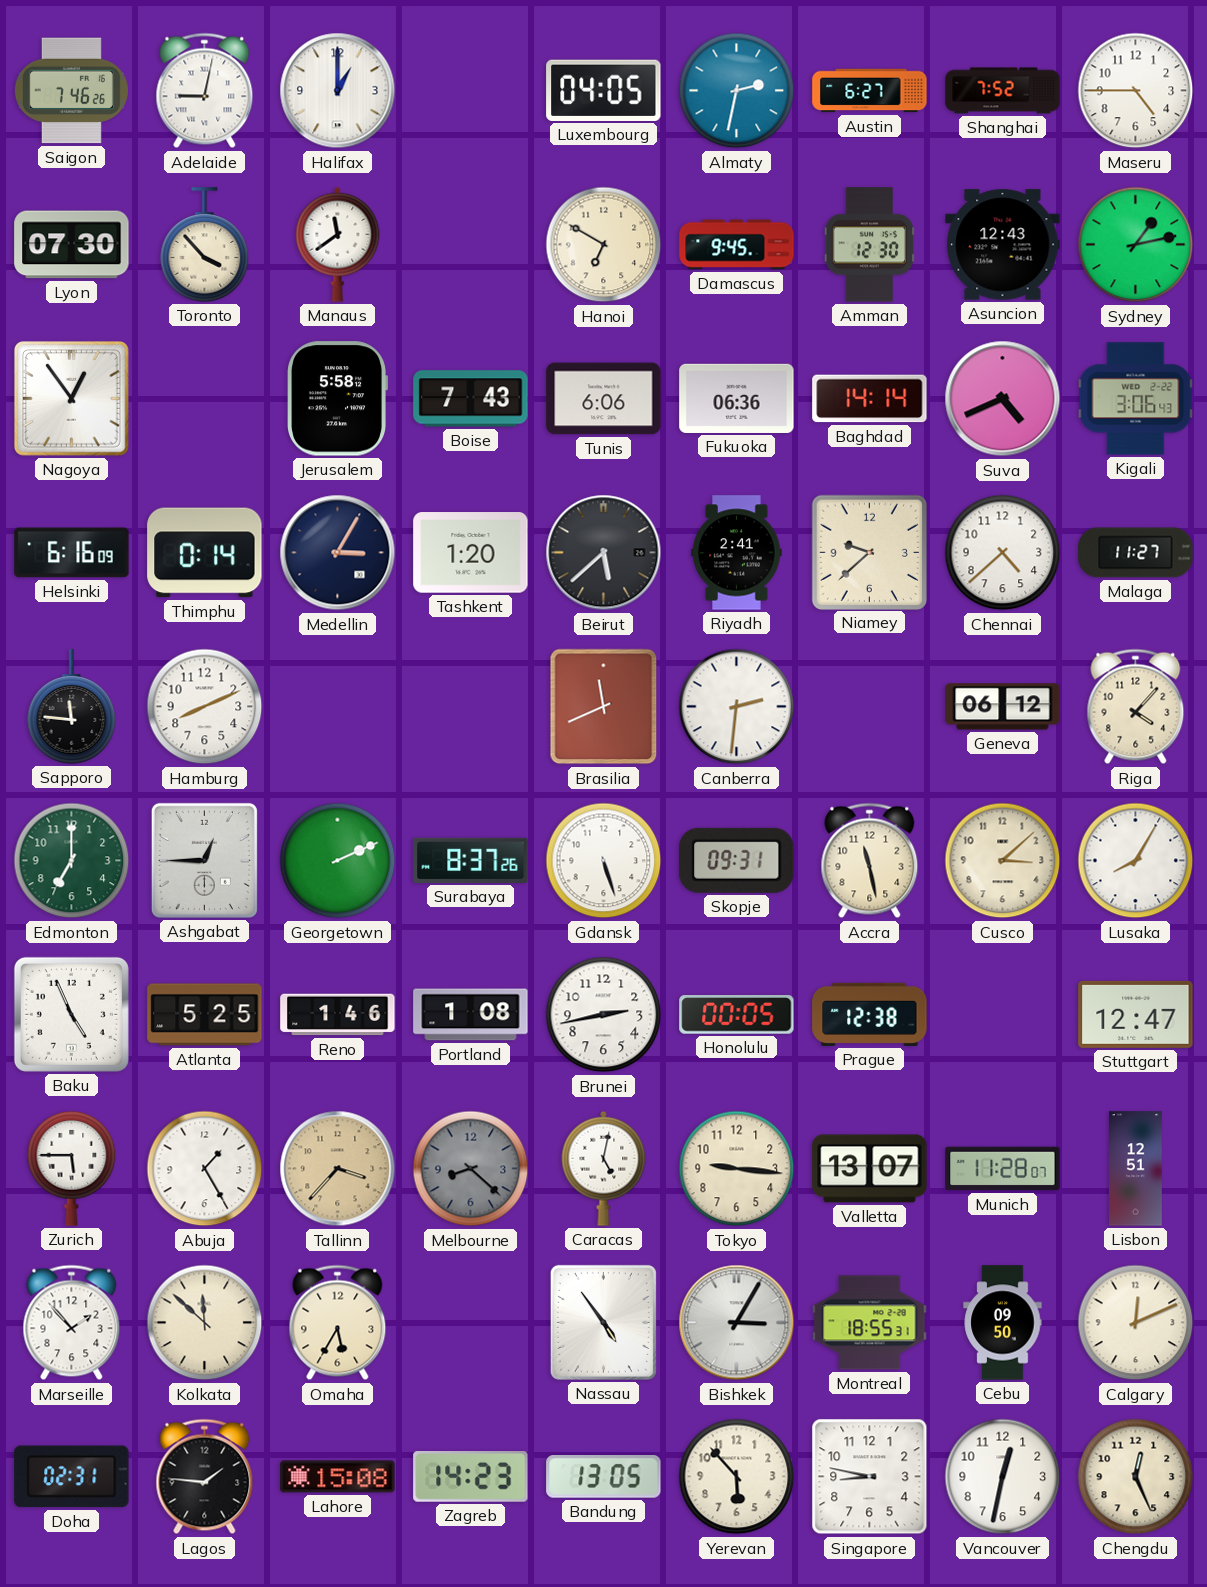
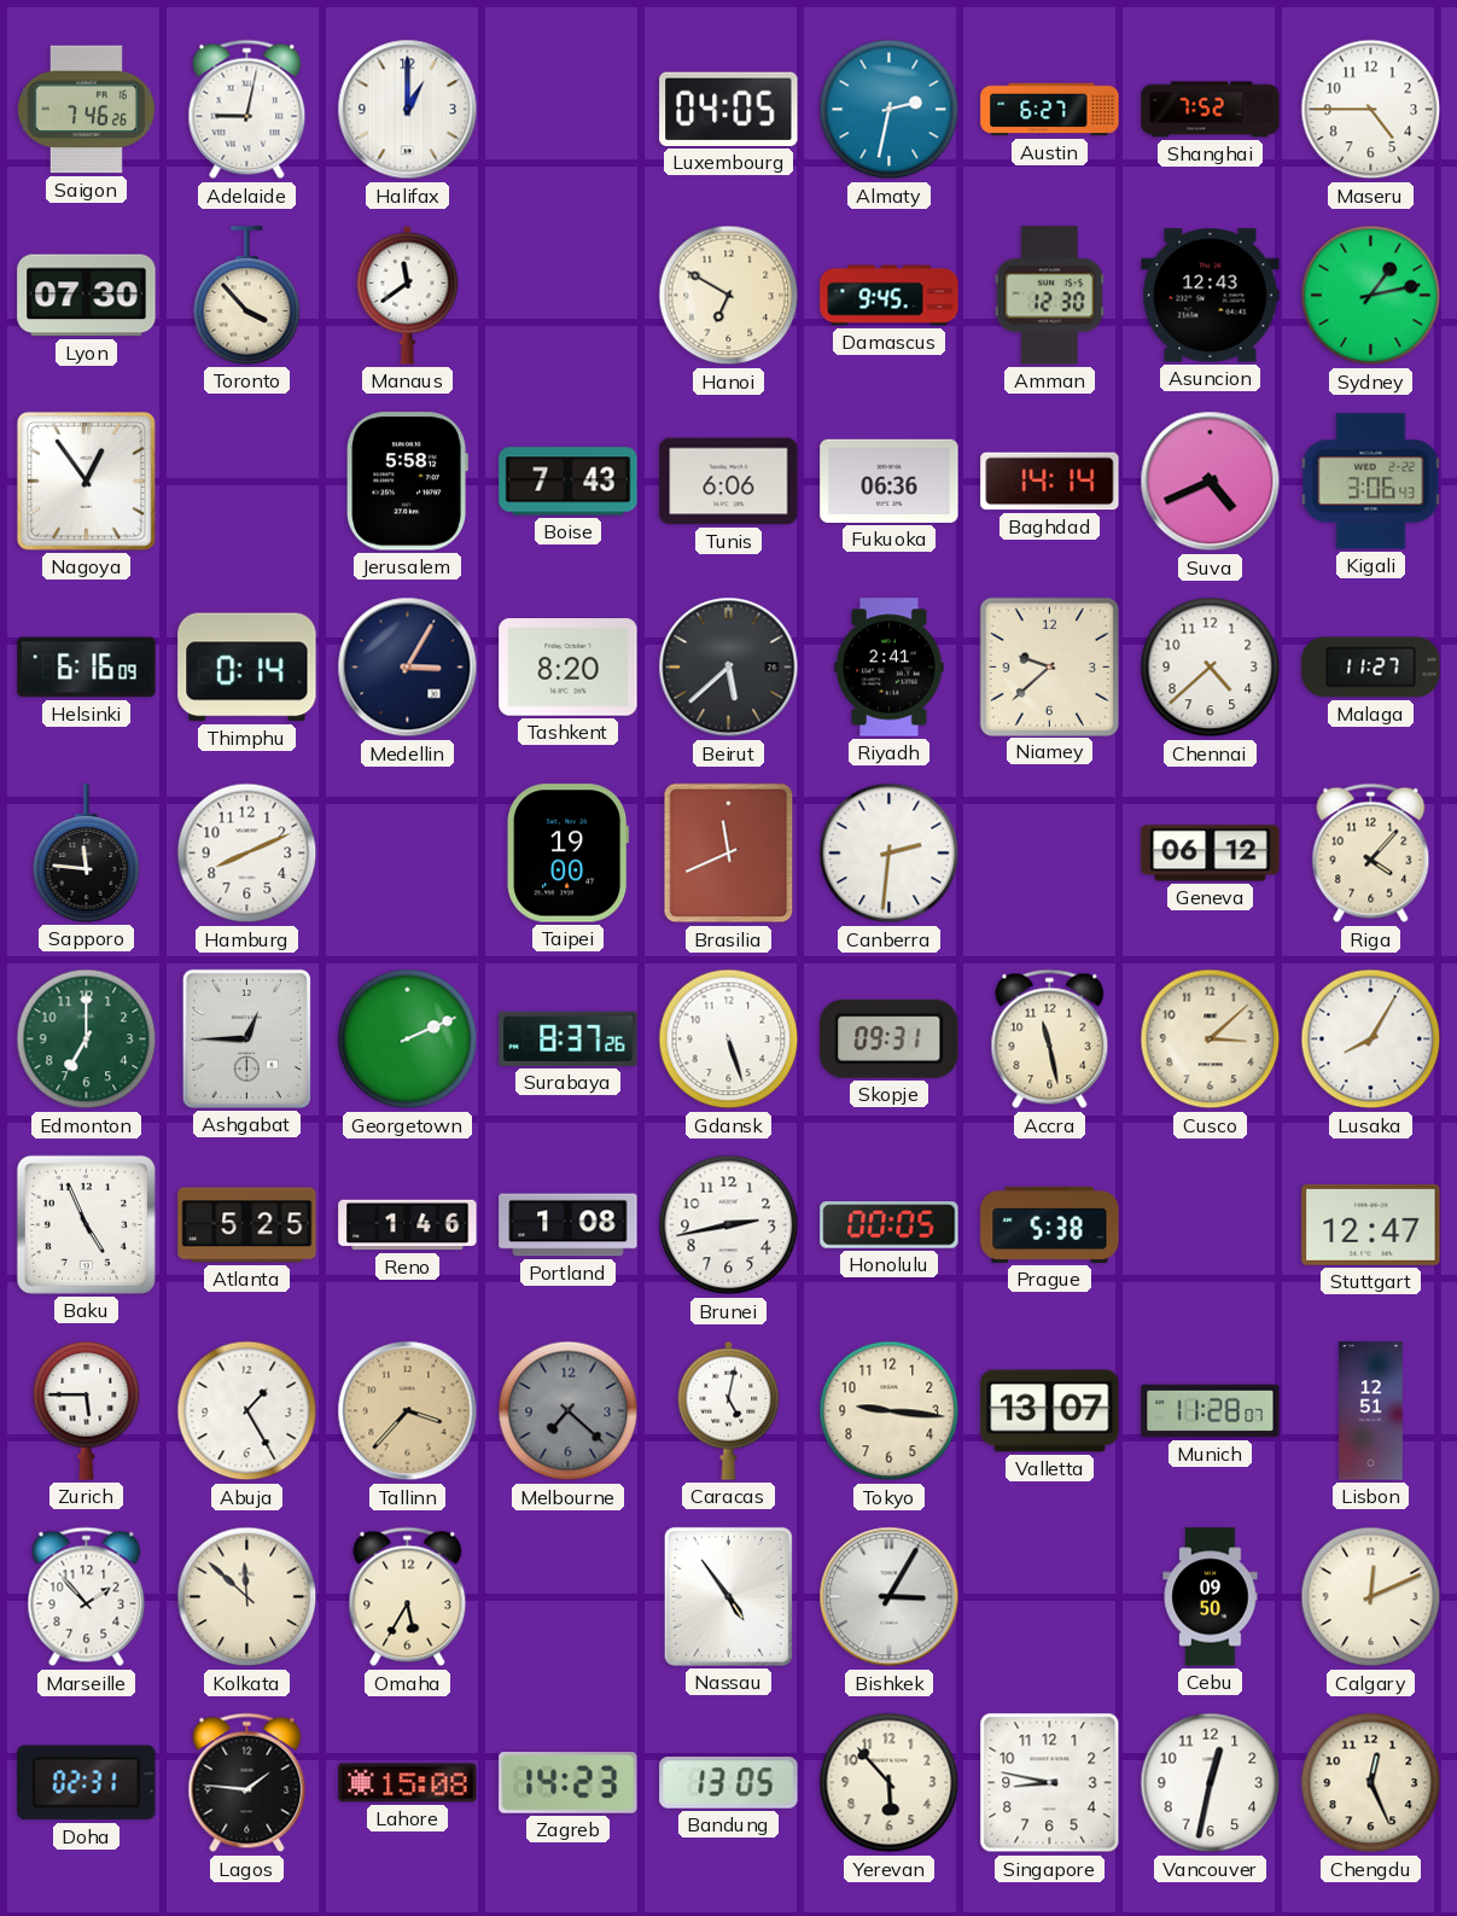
Tashkent: 1:20 -> 8:20 (569, 668)
Taipei: none -> 19:00 (569, 854)
Prague: 12:38 -> 5:38 (1050, 1224)
Melbourne: 8:22 -> 7:22 (569, 1411)
Montreal: 18:55 -> none (870, 1323)
